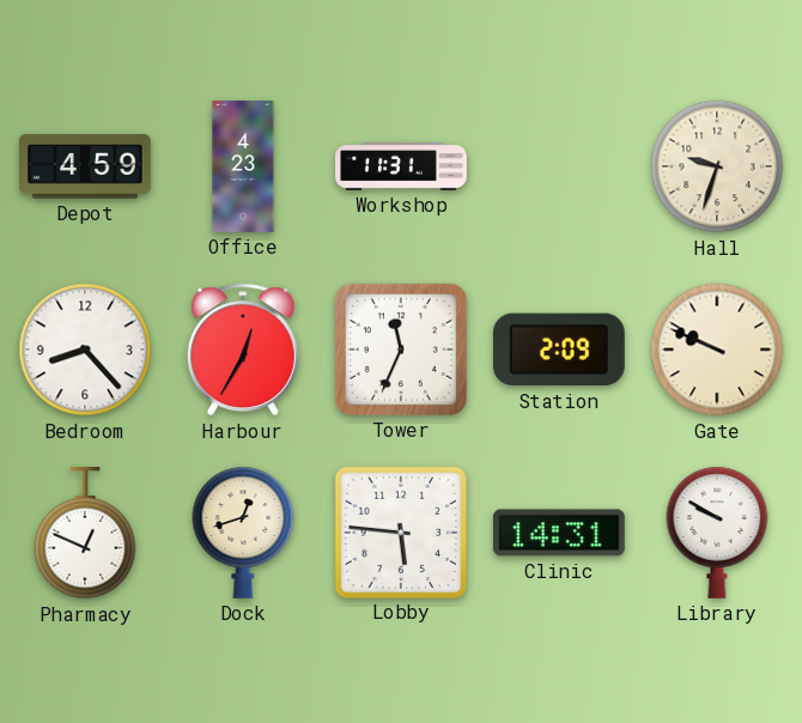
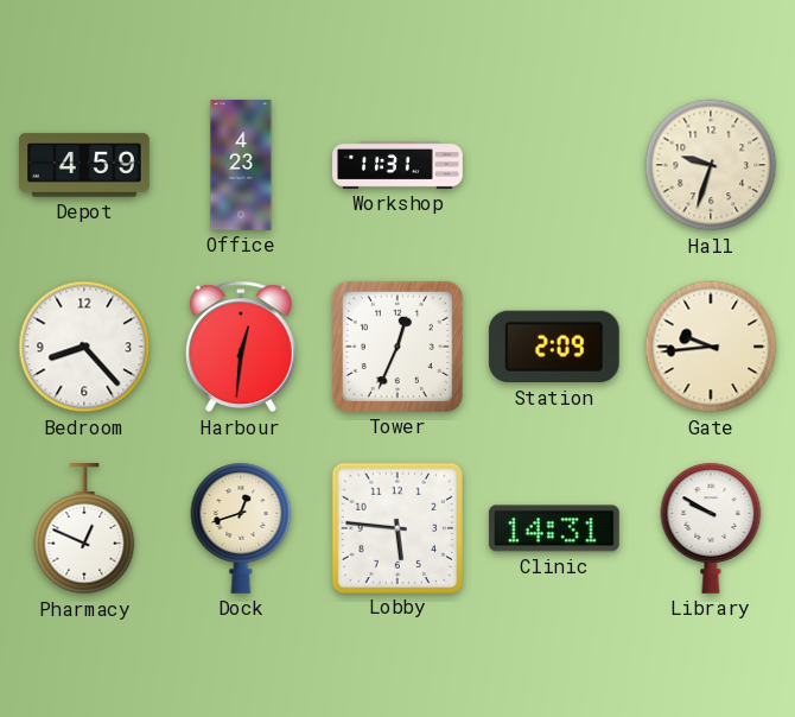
Harbour: 12:35 -> 12:31 (241, 347)
Tower: 11:34 -> 12:34 (397, 347)
Gate: 9:49 -> 9:44 (711, 347)
